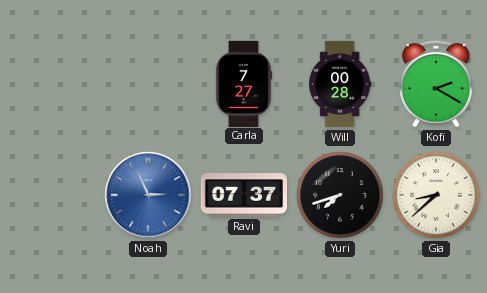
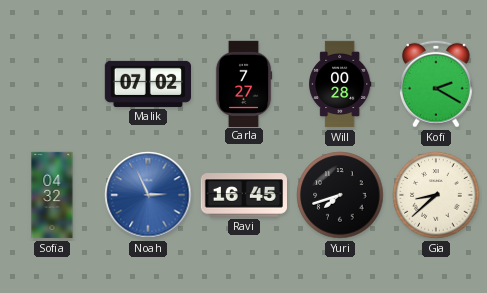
Malik: none -> 07:02 (147, 84)
Sofia: none -> 04:32 (52, 195)
Ravi: 07:37 -> 16:45 (243, 195)
